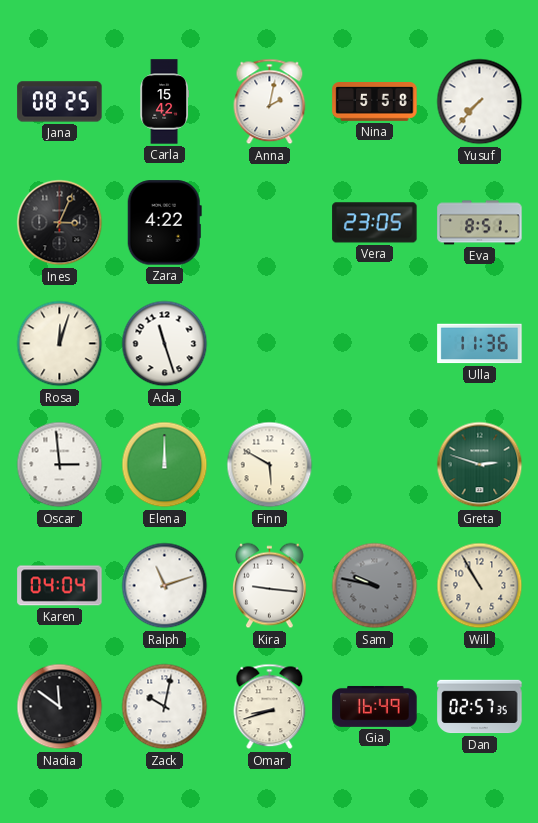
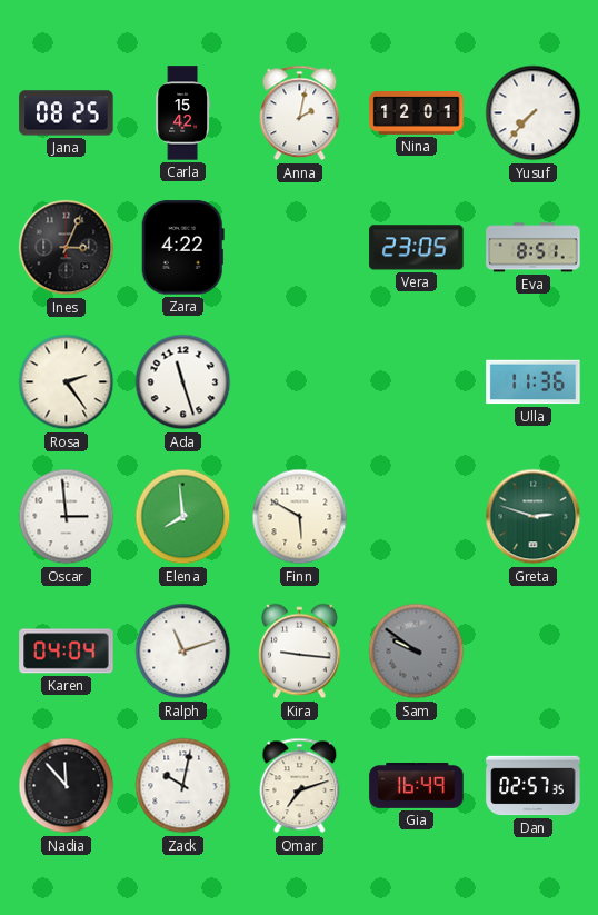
Nina: 5:58 -> 12:01 (417, 113)
Rosa: 12:03 -> 2:24 (67, 382)
Elena: 12:00 -> 7:59 (183, 517)
Sam: 9:47 -> 9:51 (417, 652)
Will: 10:55 -> none (480, 586)
Nadia: 11:51 -> 11:53 (67, 786)
Omar: 8:42 -> 7:12 (300, 786)
